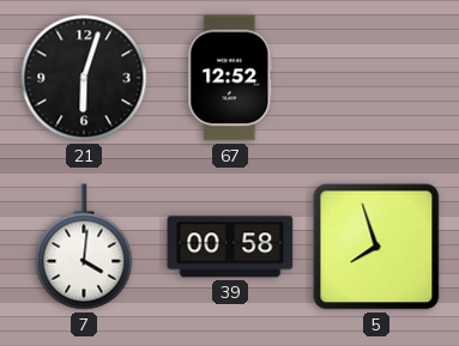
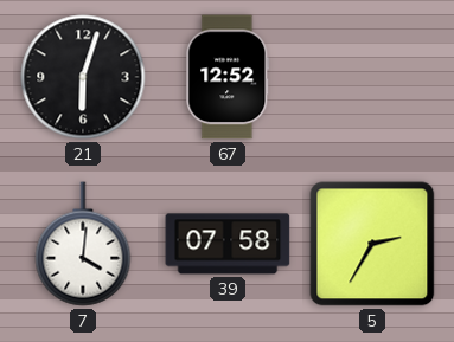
39: 00:58 -> 07:58 (228, 244)
5: 7:57 -> 2:35 (372, 244)
